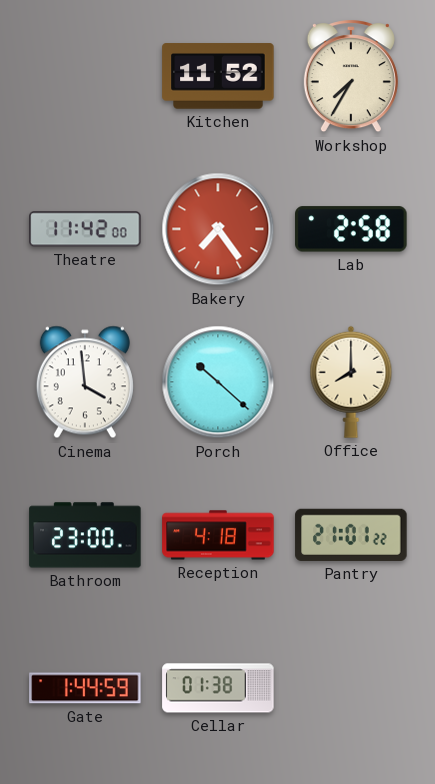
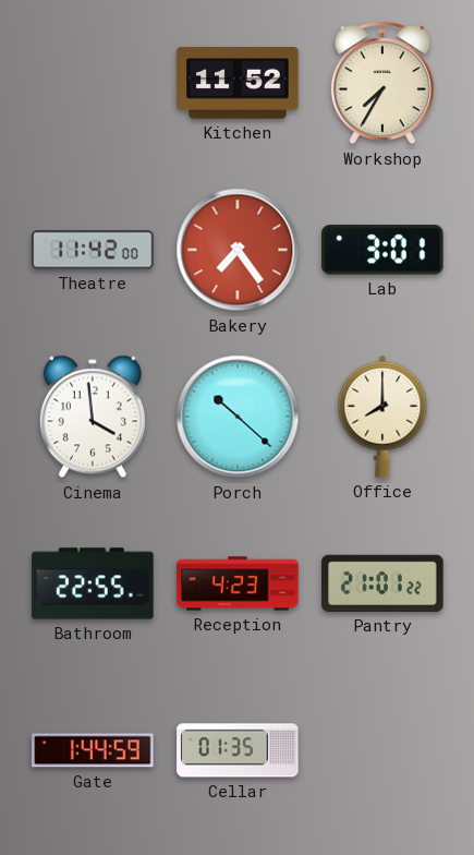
Lab: 2:58 -> 3:01 (382, 250)
Bathroom: 23:00 -> 22:55 (93, 583)
Reception: 4:18 -> 4:23 (238, 583)
Cellar: 01:38 -> 01:35 (238, 750)
